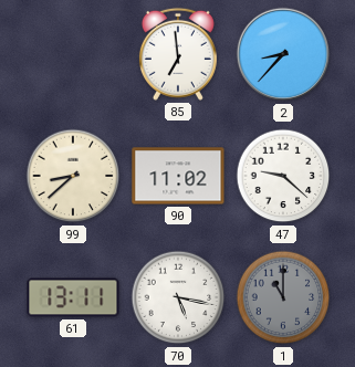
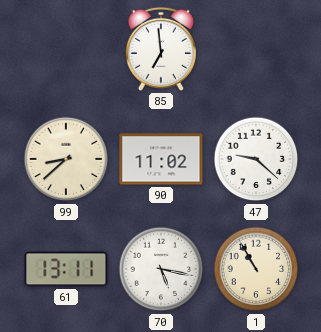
2: 8:37 -> none (283, 54)
1: 11:00 -> 10:55 (256, 269)
1 dial: grey -> cream (256, 269)
